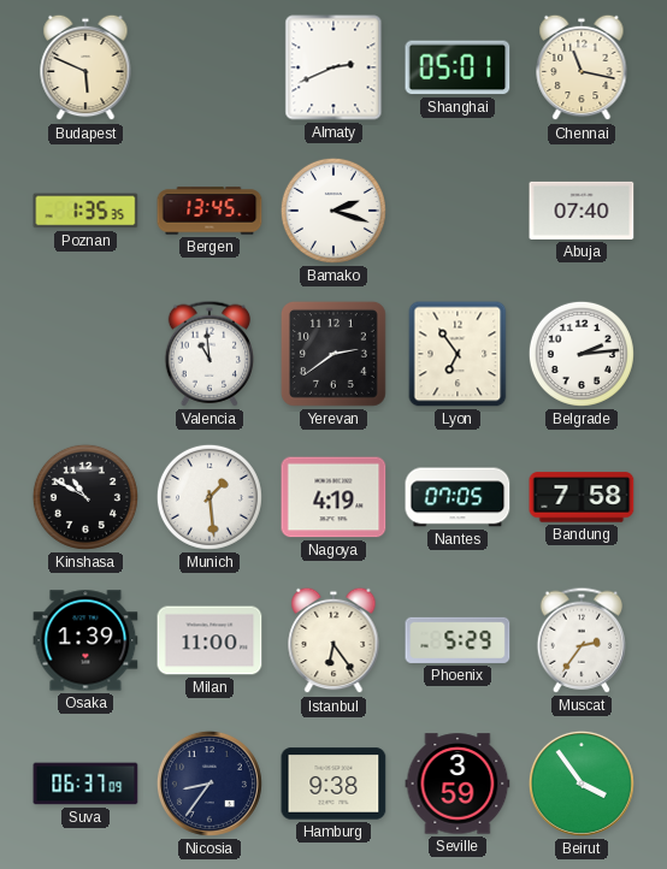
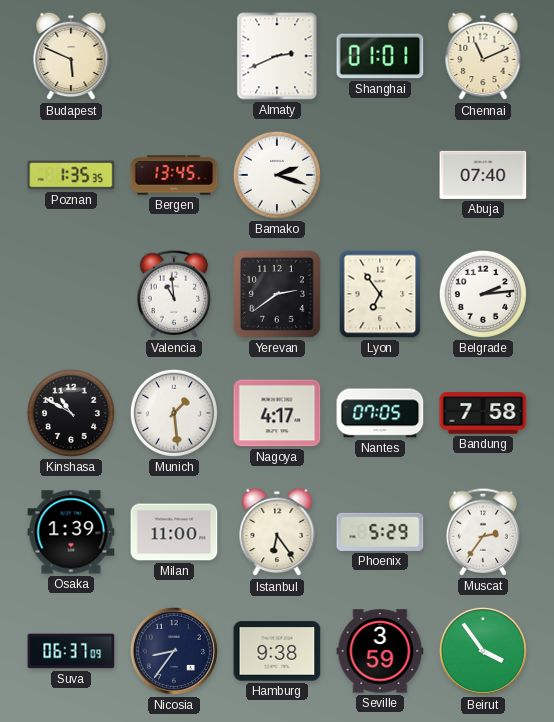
Shanghai: 05:01 -> 01:01 (380, 56)
Chennai: 11:17 -> 11:11 (483, 56)
Nagoya: 4:19 -> 4:17 (277, 413)
